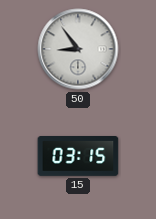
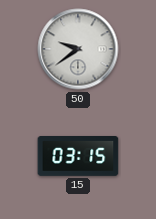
50: 8:54 -> 9:39 (78, 49)
